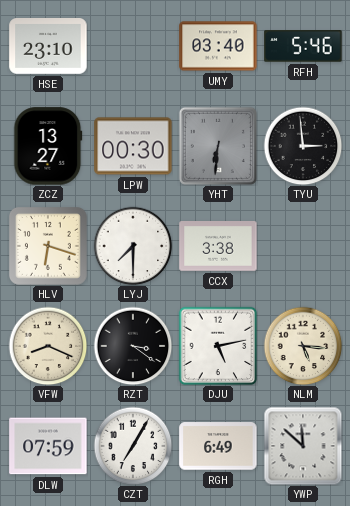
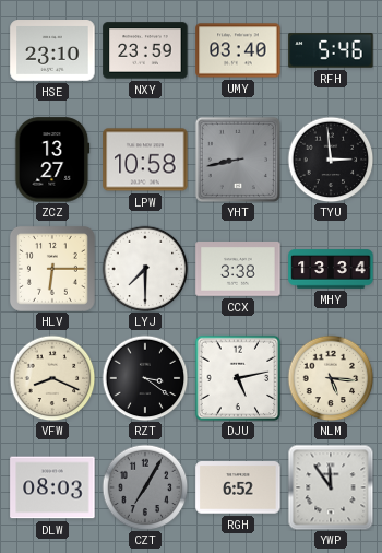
NXY: none -> 23:59 (145, 50)
LPW: 00:30 -> 10:58 (145, 160)
YHT: 6:31 -> 8:43 (238, 160)
HLV: 6:18 -> 6:15 (53, 270)
MHY: none -> 13:34 (331, 269)
DLW: 07:59 -> 08:03 (52, 487)
CZT dial: white -> grey (145, 487)
RGH: 6:49 -> 6:52 (238, 487)
YWP: 11:52 -> 11:54 (331, 487)
